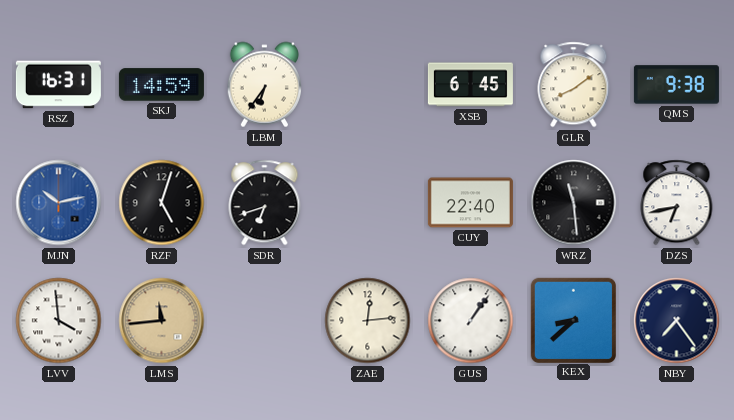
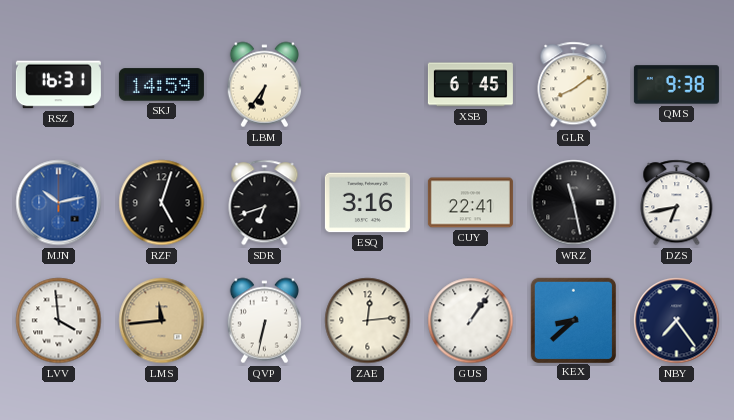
ESQ: none -> 3:16 (367, 203)
CUY: 22:40 -> 22:41 (470, 203)
WRZ: 11:29 -> 11:28 (574, 203)
QVP: none -> 6:32 (264, 321)
